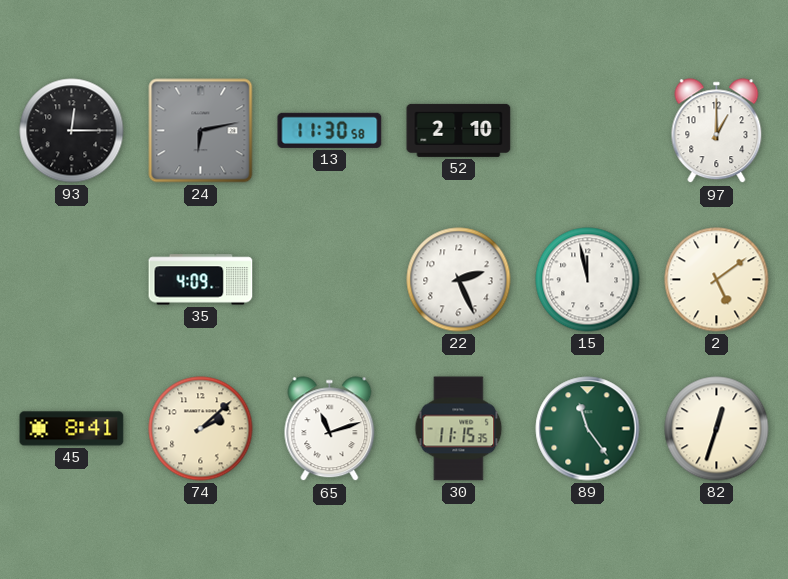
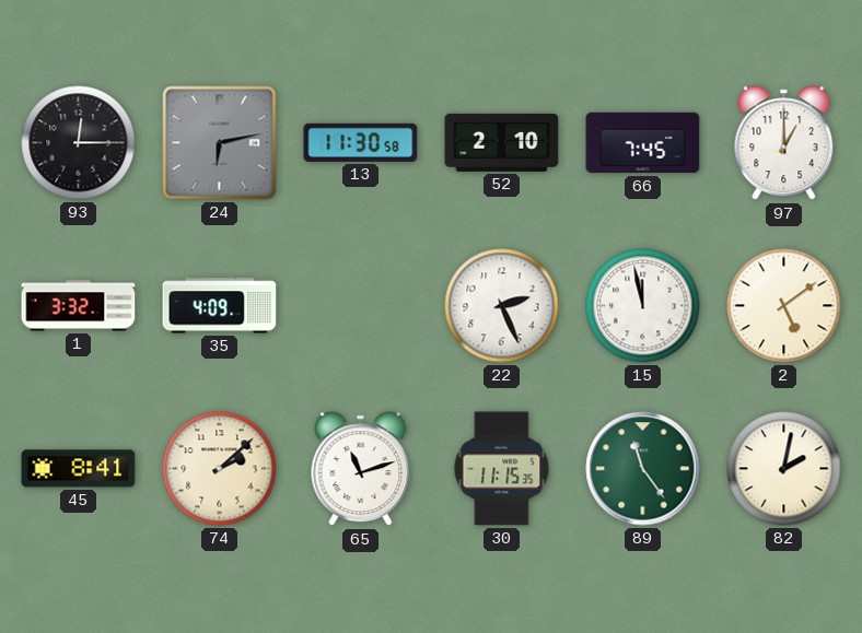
66: none -> 7:45 (643, 143)
1: none -> 3:32 (79, 306)
82: 12:33 -> 2:02 (784, 469)
